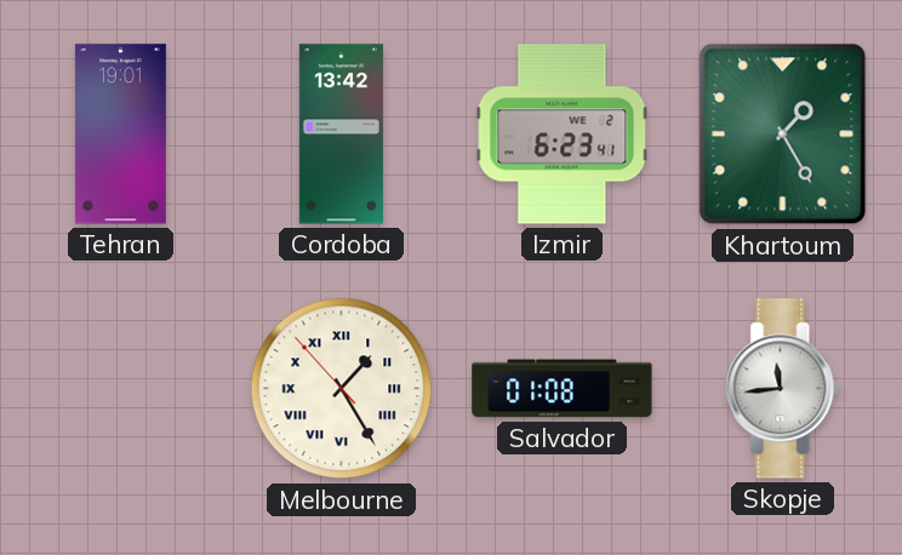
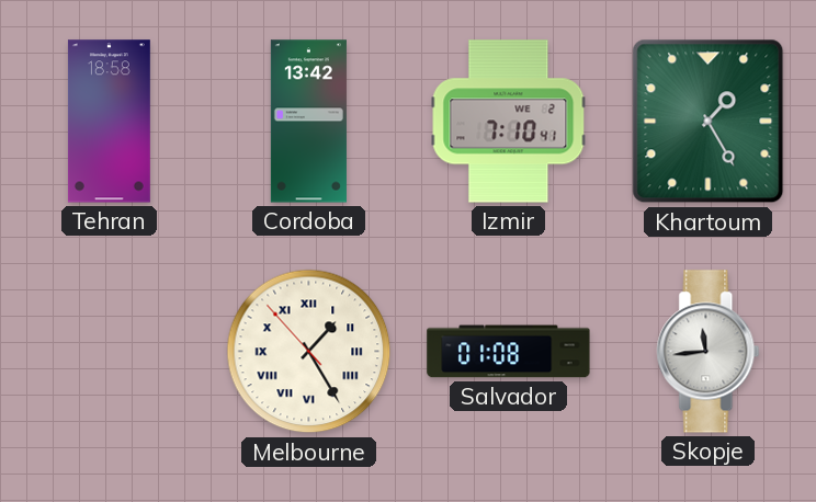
Tehran: 19:01 -> 18:58 (109, 122)
Izmir: 6:23 -> 7:10 (509, 122)
